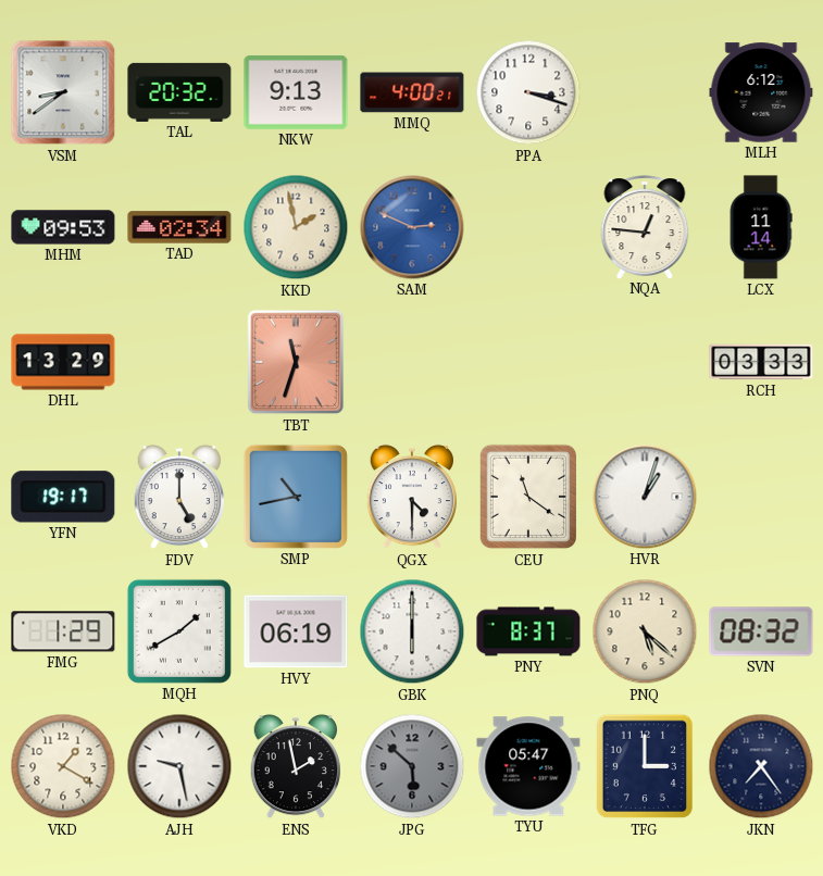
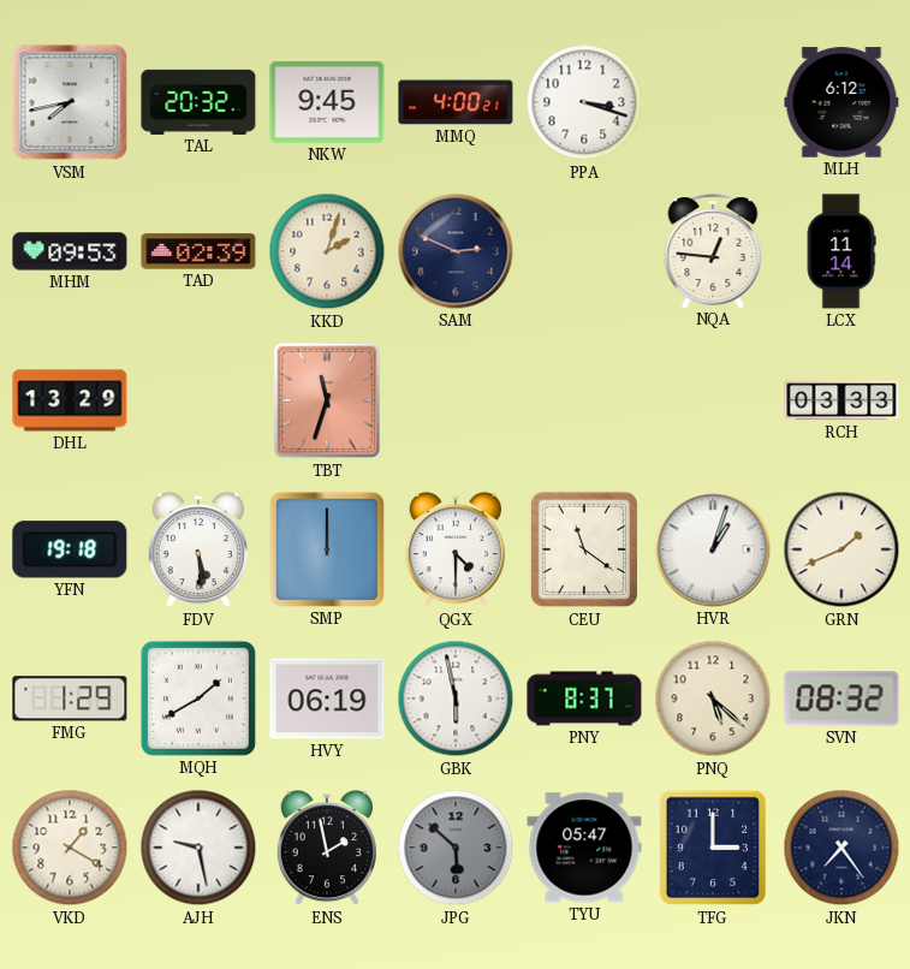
VSM: 8:39 -> 7:43 (70, 102)
NKW: 9:13 -> 9:45 (327, 102)
TAD: 02:34 -> 02:39 (198, 251)
KKD: 1:58 -> 2:03 (327, 251)
SAM dial: blue -> navy (456, 251)
YFN: 19:17 -> 19:18 (70, 549)
FDV: 5:00 -> 5:29 (197, 549)
SMP: 10:43 -> 12:00 (327, 549)
GRN: none -> 1:41 (841, 549)
GBK: 6:00 -> 5:58 (456, 698)
